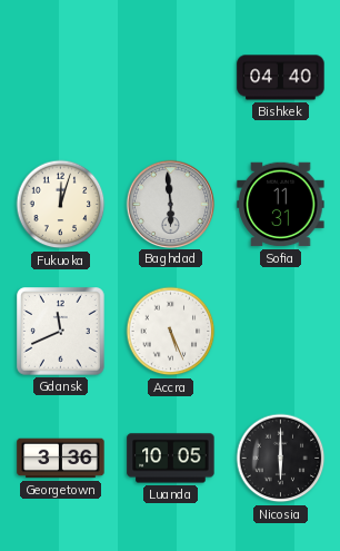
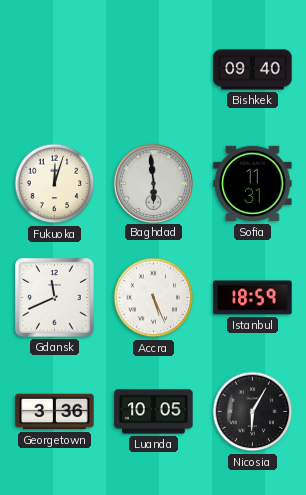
Bishkek: 04:40 -> 09:40 (253, 70)
Istanbul: none -> 18:59 (253, 298)
Nicosia: 6:00 -> 6:05 (253, 412)
